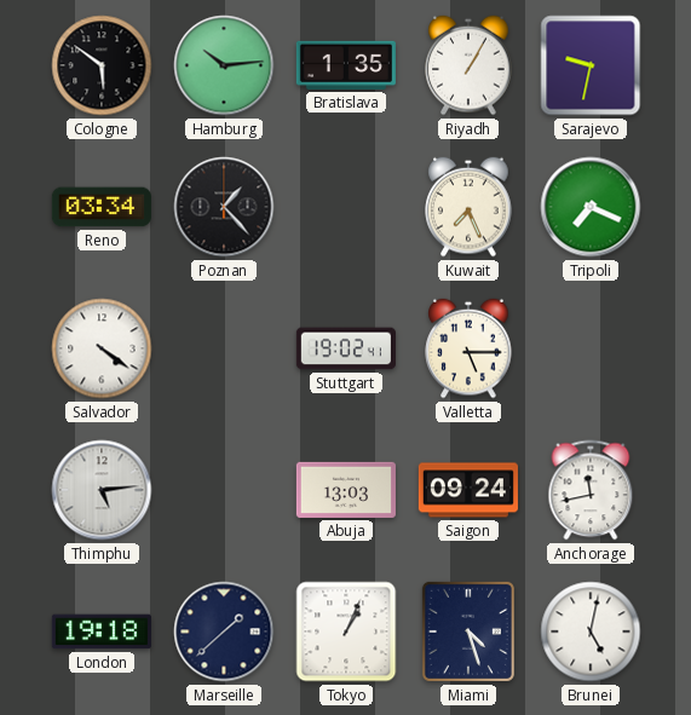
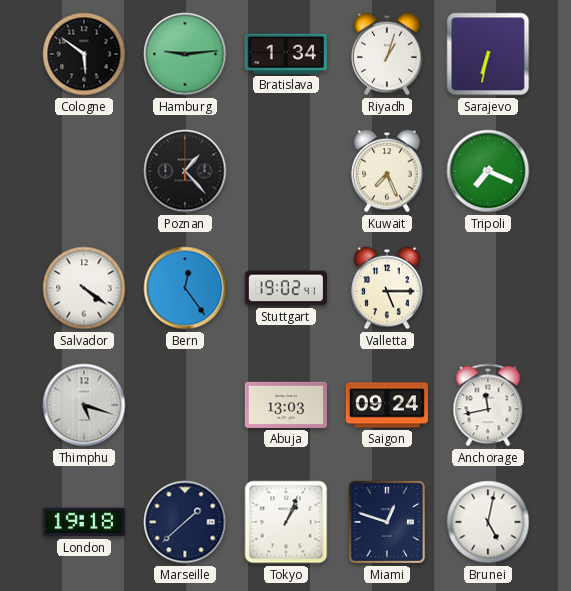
Hamburg: 10:14 -> 9:14 (185, 54)
Bratislava: 1:35 -> 1:34 (286, 54)
Riyadh: 1:05 -> 1:03 (387, 54)
Sarajevo: 9:32 -> 6:32 (488, 54)
Reno: 03:34 -> none (102, 207)
Bern: none -> 12:24 (185, 288)
Thimphu: 5:14 -> 5:18 (84, 405)
Miami: 4:27 -> 12:48 (387, 522)
